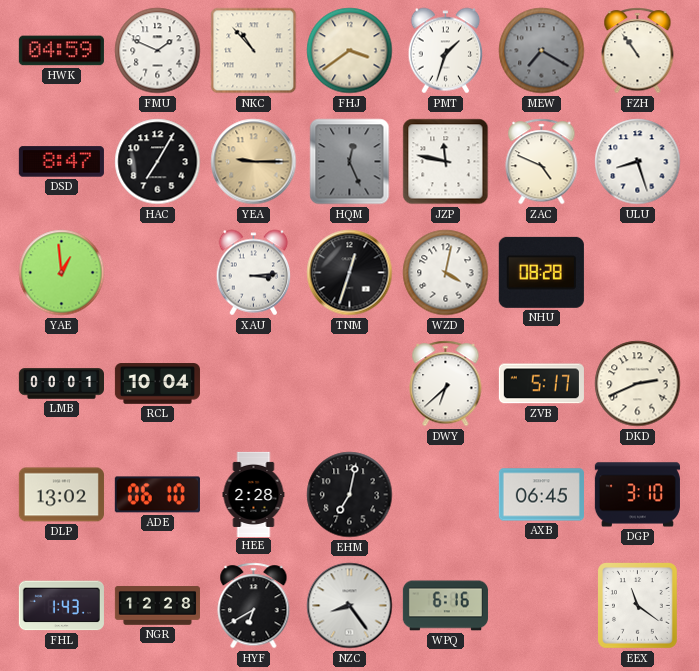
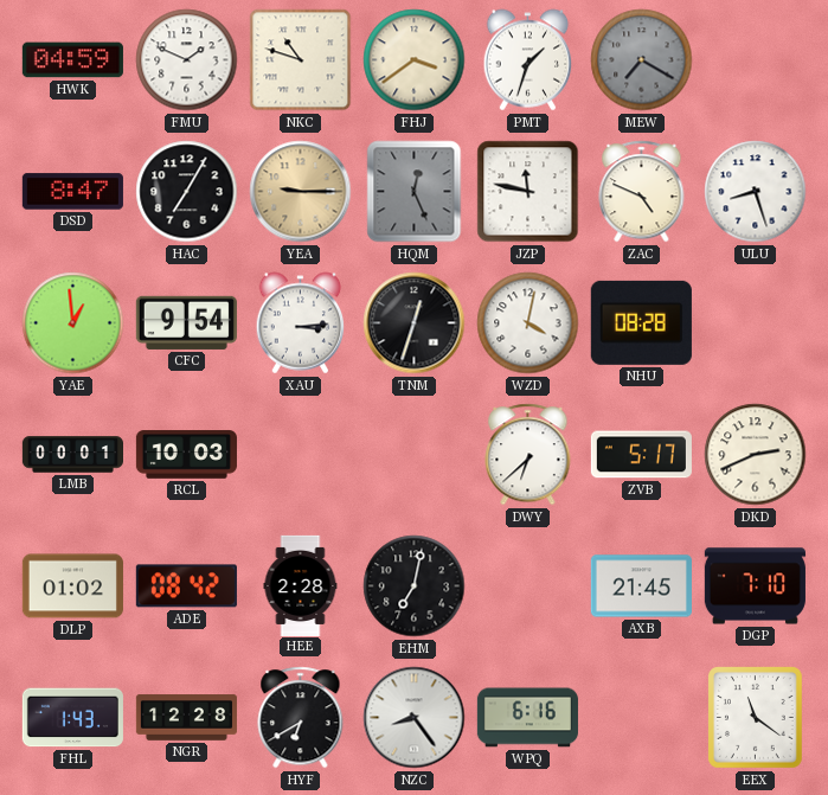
NKC: 10:53 -> 10:48 (301, 60)
FZH: 10:54 -> none (638, 51)
CFC: none -> 9:54 (186, 322)
RCL: 10:04 -> 10:03 (186, 455)
DLP: 13:02 -> 01:02 (72, 586)
ADE: 06:10 -> 08:42 (186, 586)
AXB: 06:45 -> 21:45 (641, 586)
DGP: 3:10 -> 7:10 (755, 586)
